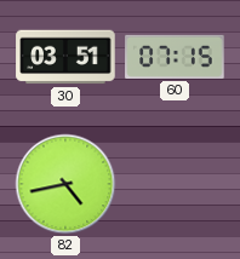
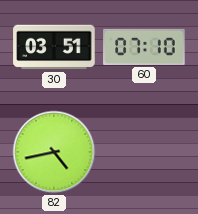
60: 07:15 -> 07:10 (144, 47)
